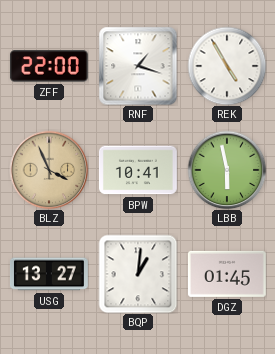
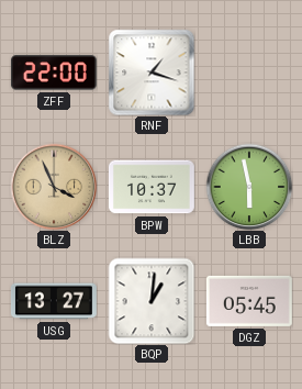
REK: 4:55 -> none (227, 66)
BPW: 10:41 -> 10:37 (152, 187)
DGZ: 01:45 -> 05:45 (249, 301)
